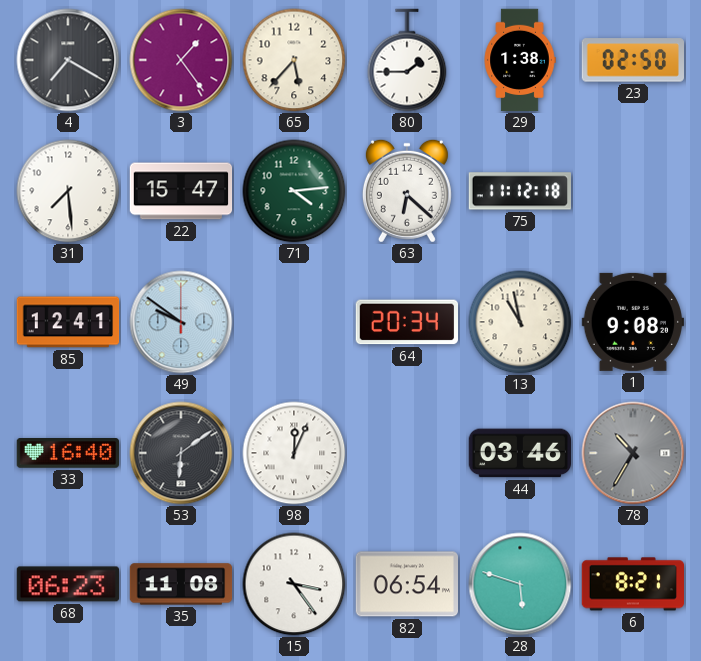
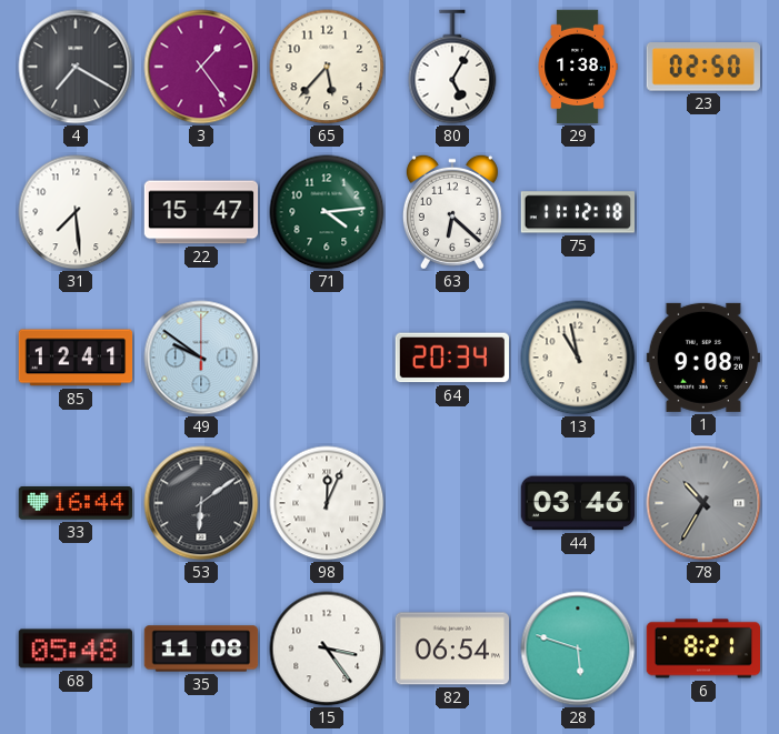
80: 1:45 -> 5:05 (452, 67)
33: 16:40 -> 16:44 (74, 504)
68: 06:23 -> 05:48 (74, 648)
